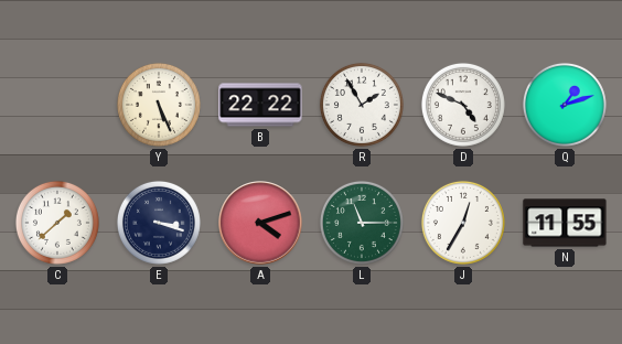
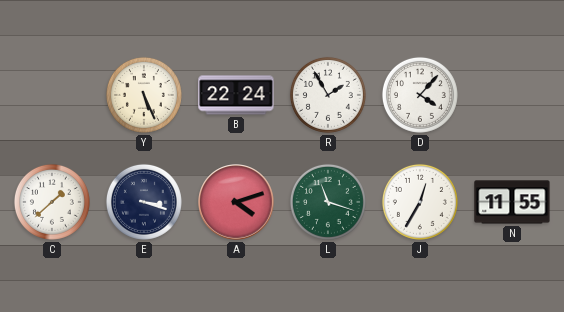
B: 22:22 -> 22:24 (236, 95)
D: 4:49 -> 4:07 (420, 95)
Q: 1:12 -> none (565, 105)
L: 11:15 -> 11:18 (328, 202)
